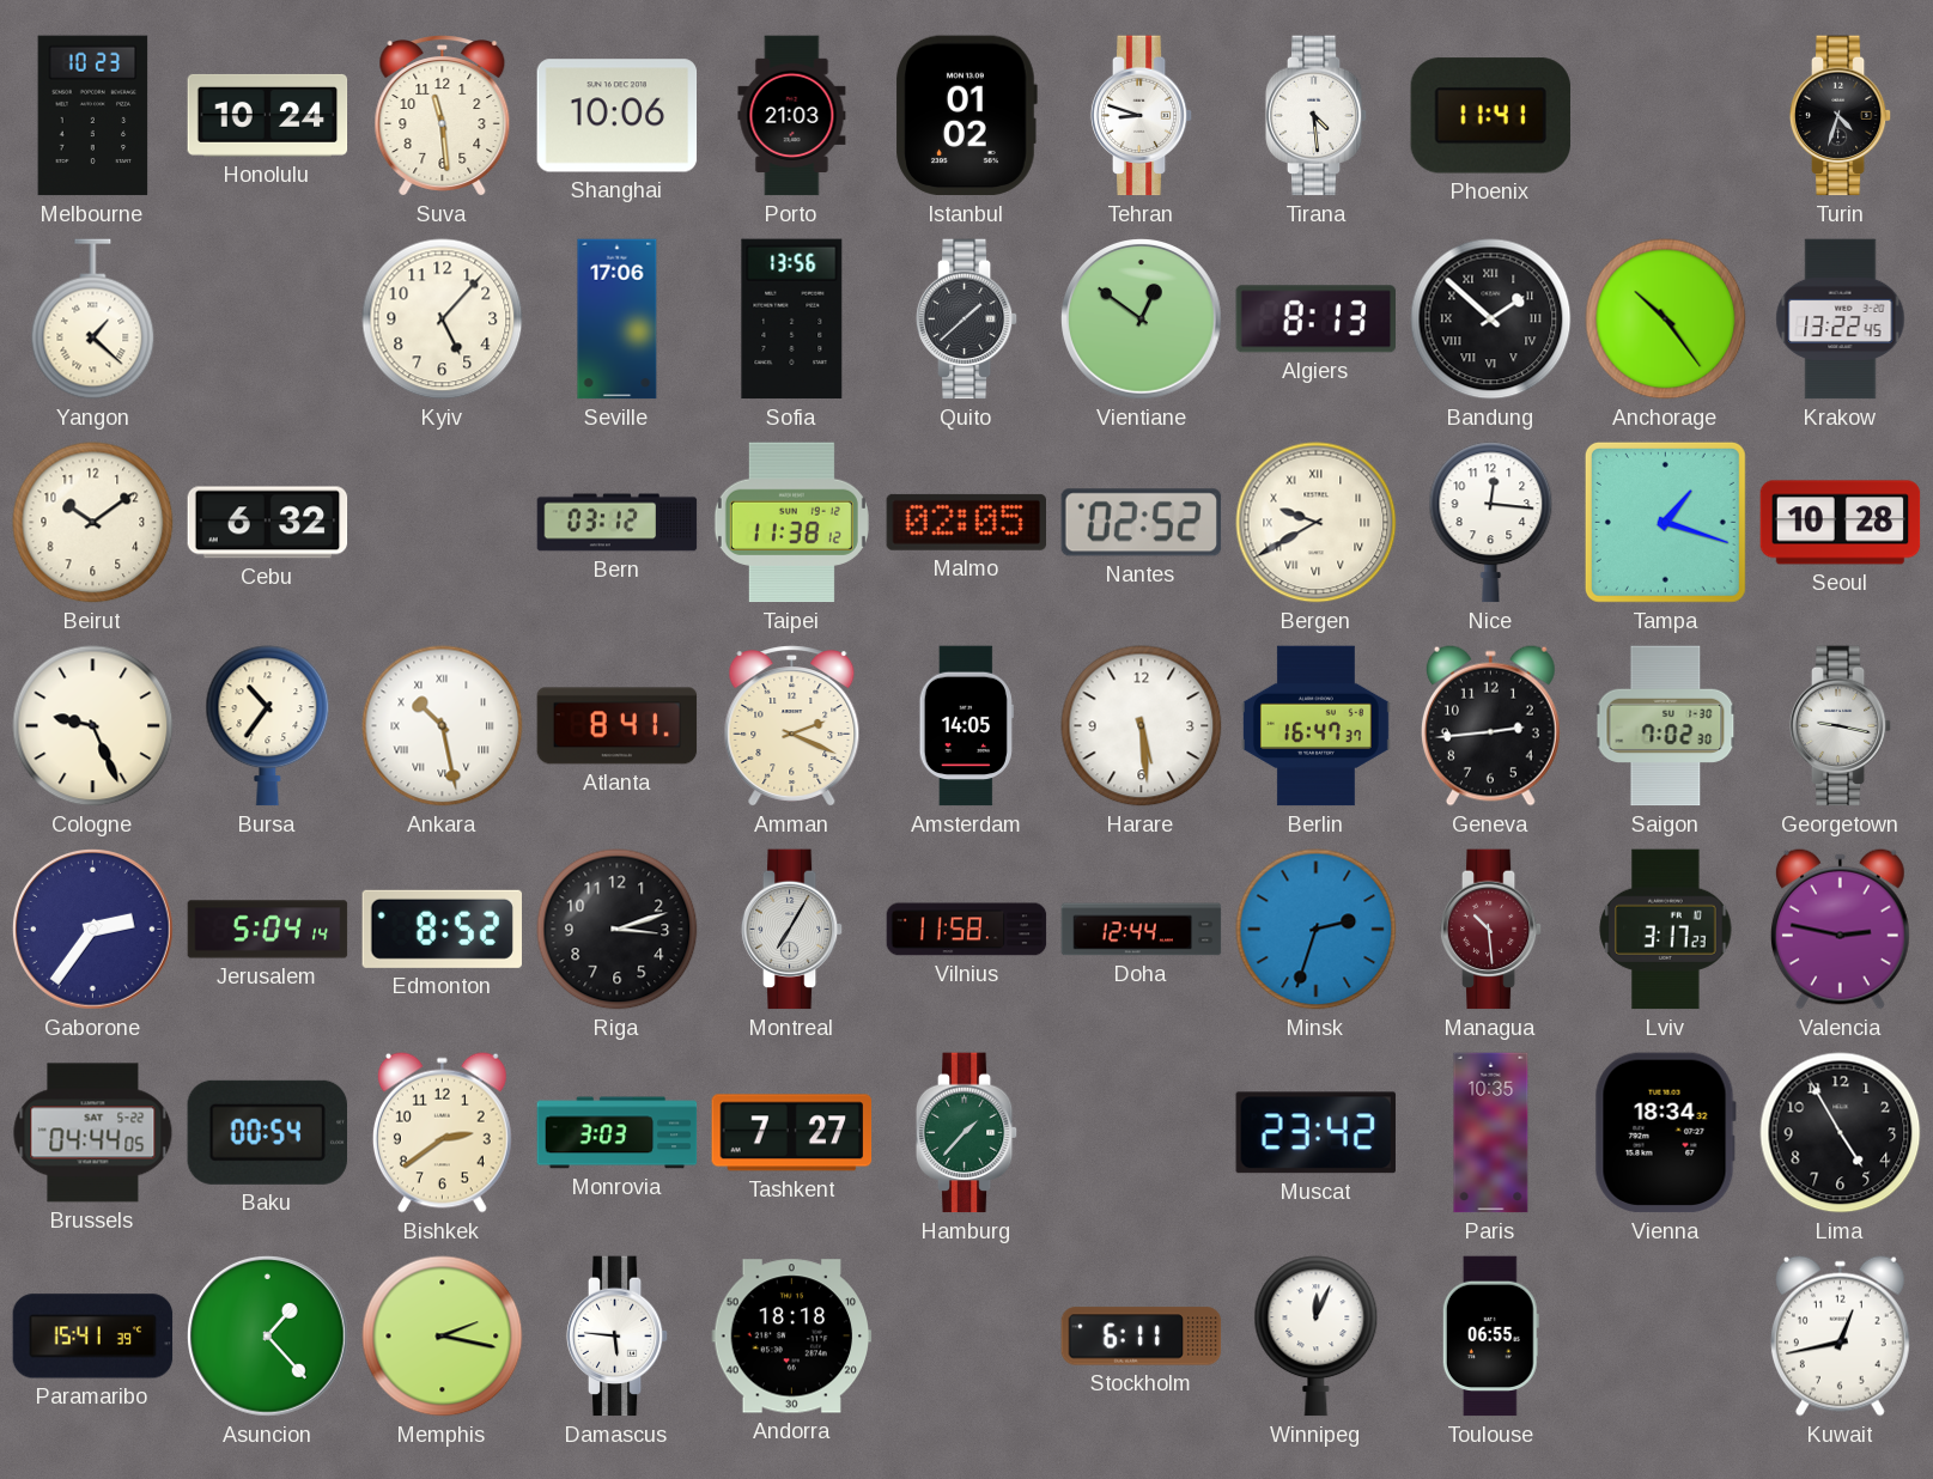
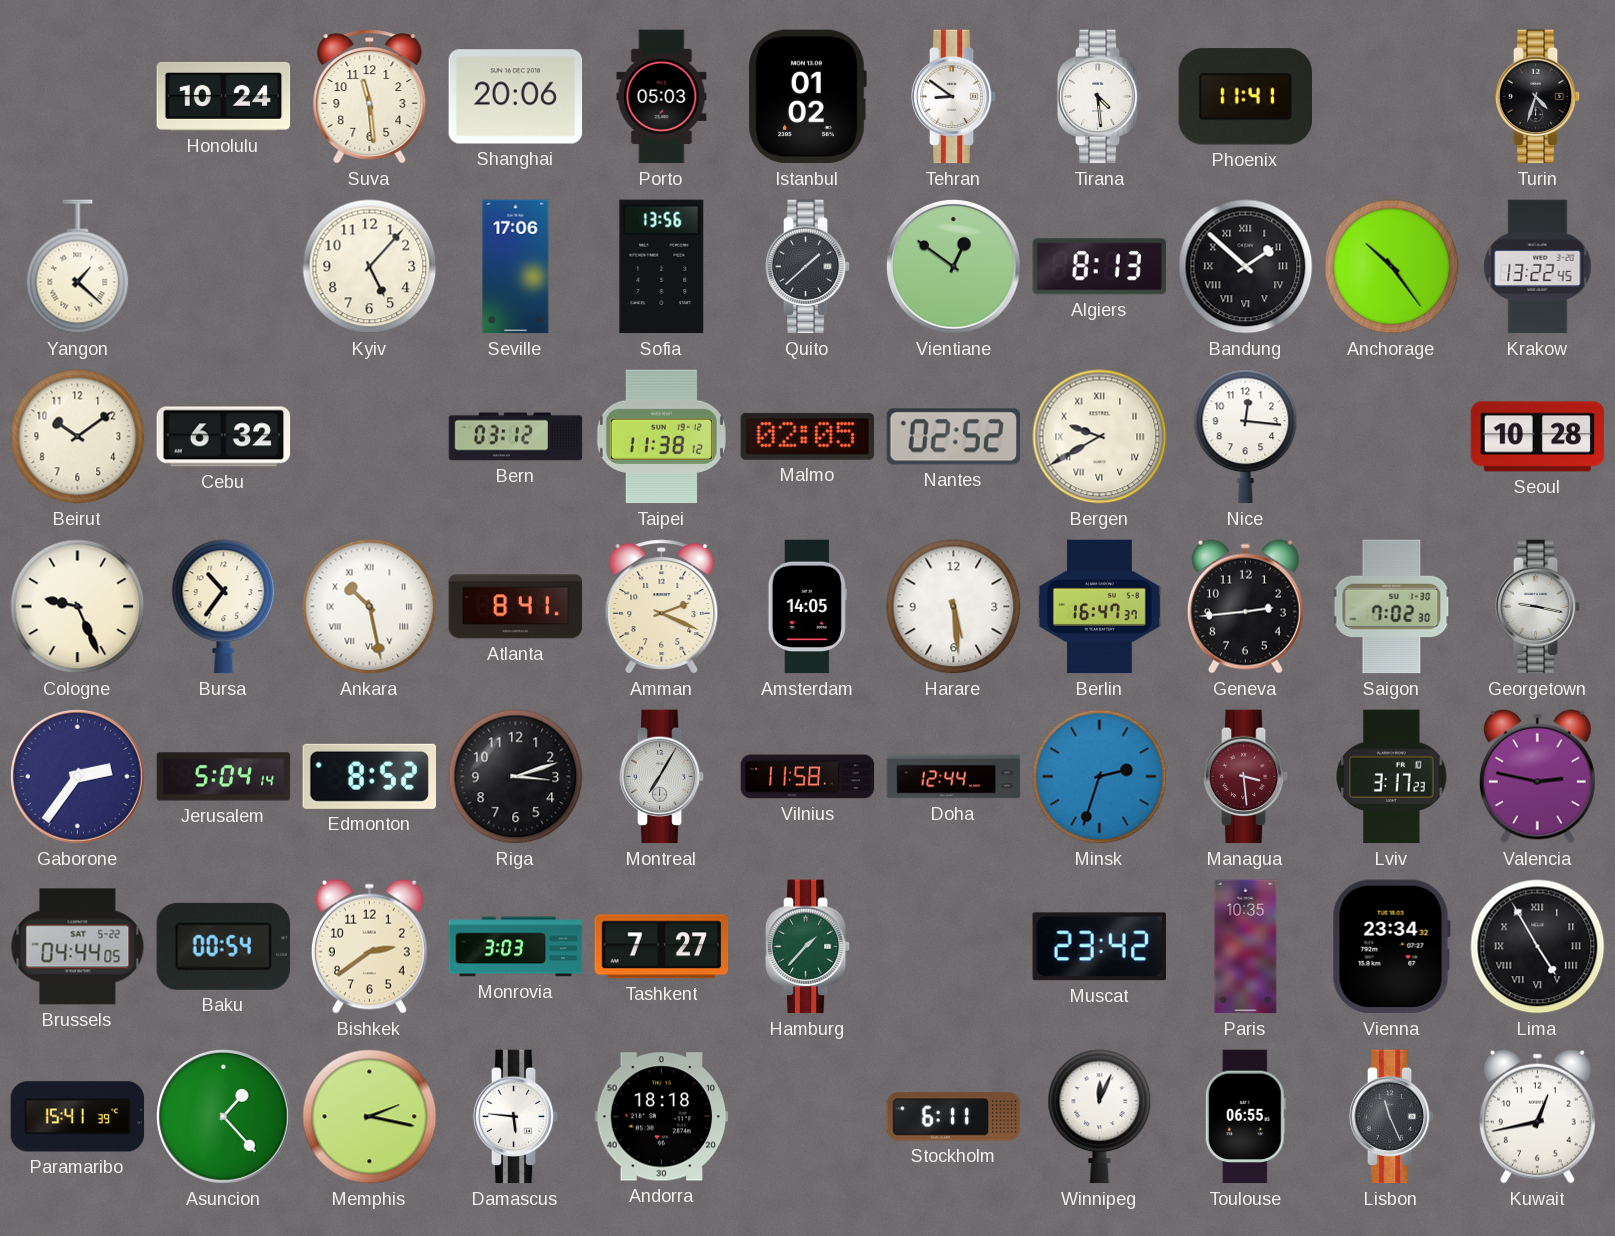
Melbourne: 10:23 -> none (93, 116)
Shanghai: 10:06 -> 20:06 (516, 97)
Porto: 21:03 -> 05:03 (662, 97)
Tehran: 8:48 -> 8:51 (954, 97)
Tampa: 1:18 -> none (1665, 522)
Managua: 10:29 -> 3:29 (1246, 777)
Vienna: 18:34 -> 23:34 (1391, 947)
Lima numerals: Arabic -> Roman (1538, 947)
Lisbon: none -> 11:26 (1392, 1117)
